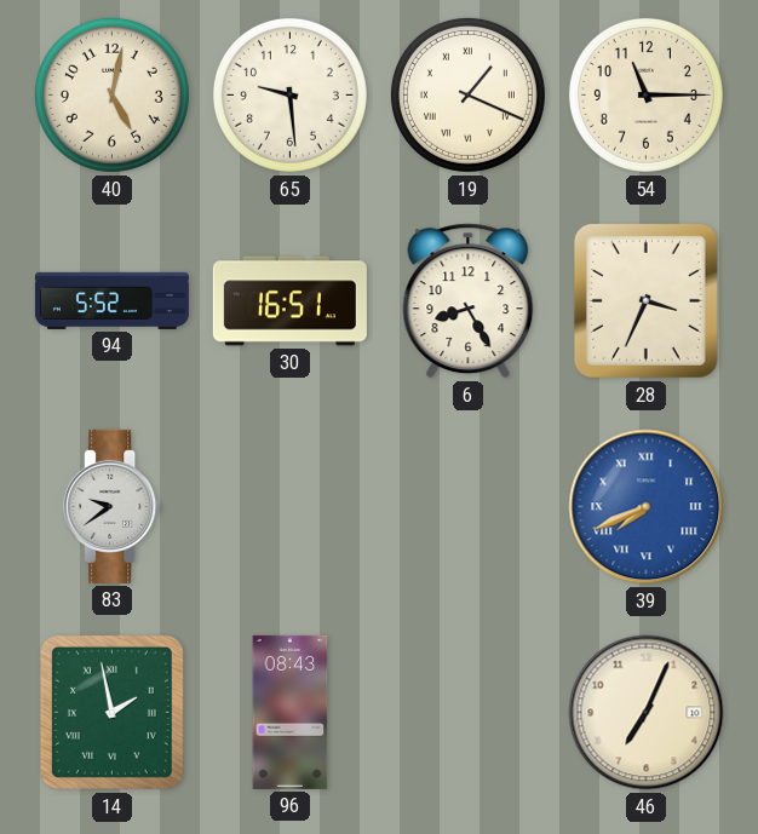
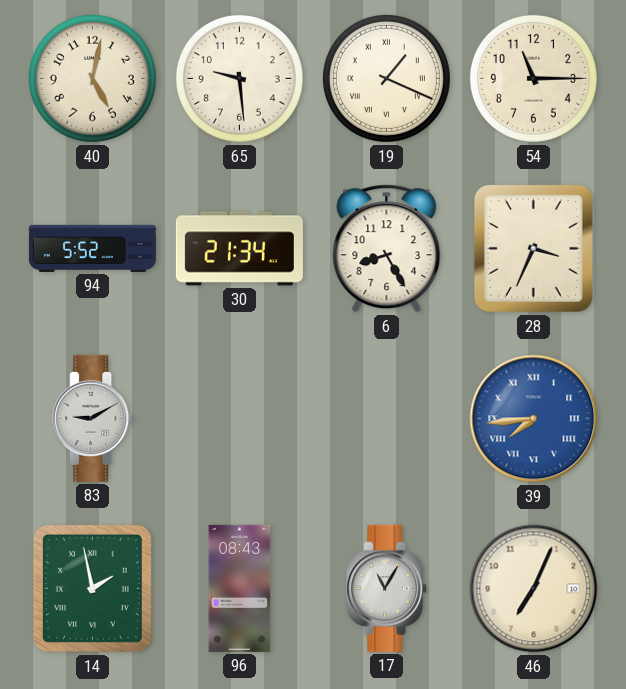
30: 16:51 -> 21:34 (239, 249)
83: 9:39 -> 9:10 (93, 418)
39: 7:41 -> 7:44 (534, 419)
17: none -> 11:05 (387, 588)
